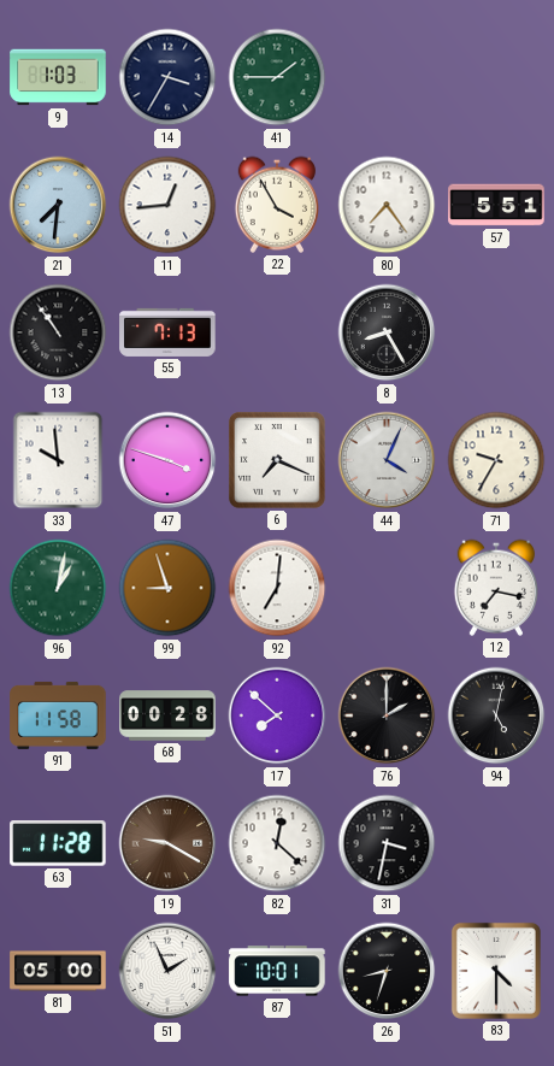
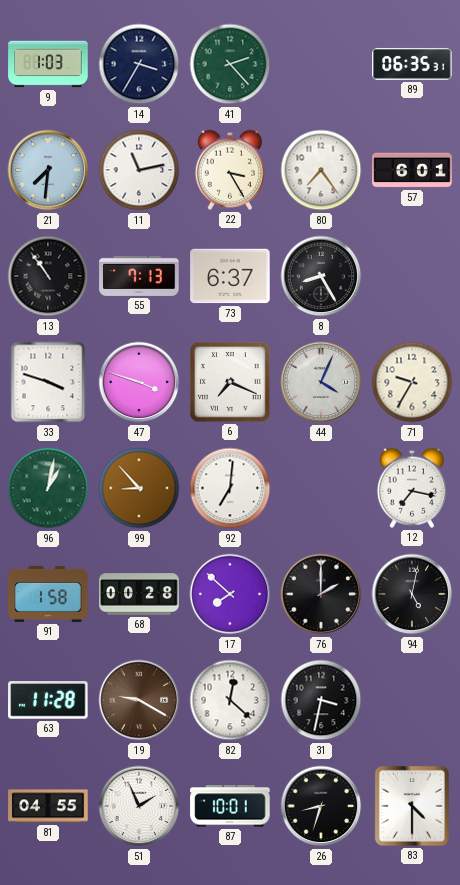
41: 1:45 -> 2:23 (230, 64)
89: none -> 06:35 (412, 64)
11: 12:44 -> 11:13 (139, 170)
22: 3:55 -> 3:25 (229, 170)
57: 5:51 -> 6:01 (412, 170)
73: none -> 6:37 (230, 276)
33: 9:59 -> 3:48 (48, 382)
99: 8:57 -> 8:53 (139, 488)
91: 11:58 -> 1:58 (48, 594)
81: 05:00 -> 04:55 (48, 806)
